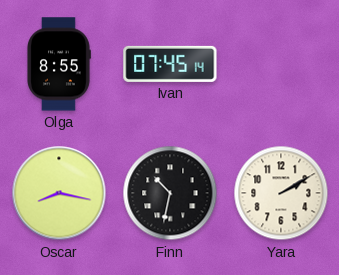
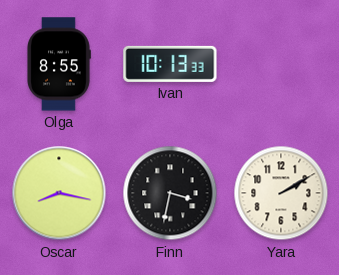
Ivan: 07:45 -> 10:13 (170, 64)
Finn: 10:32 -> 3:32 (170, 193)
